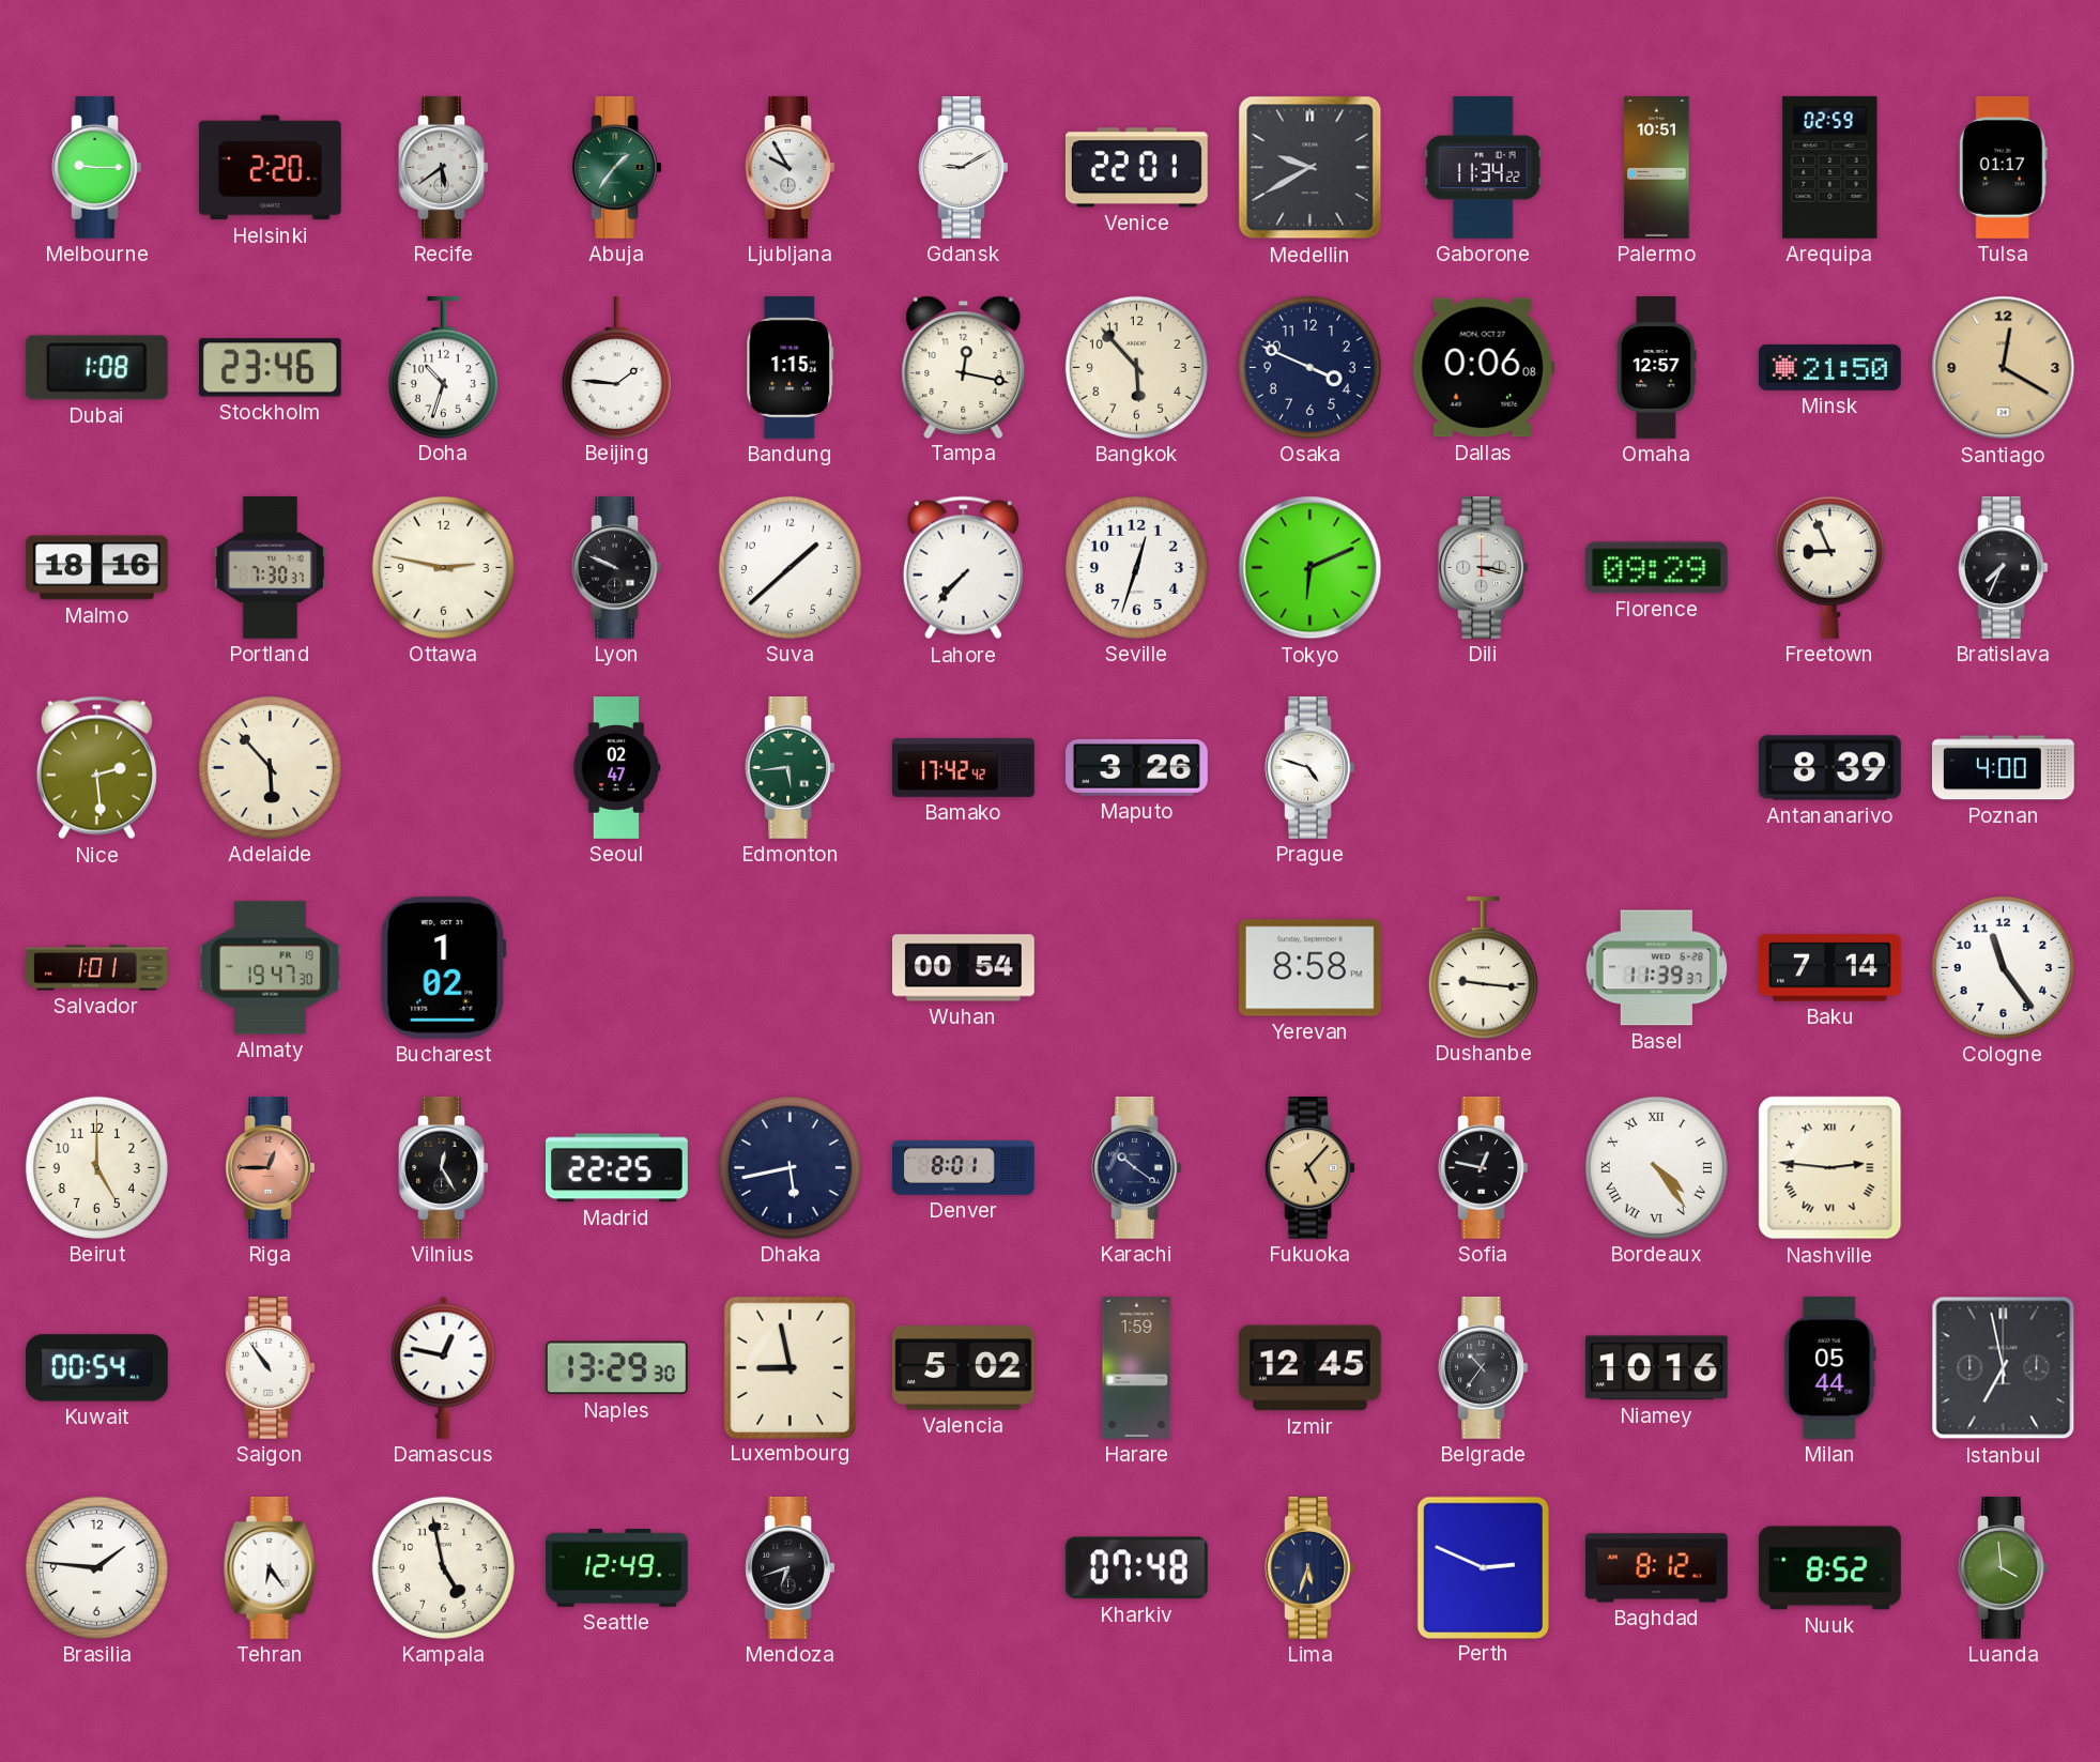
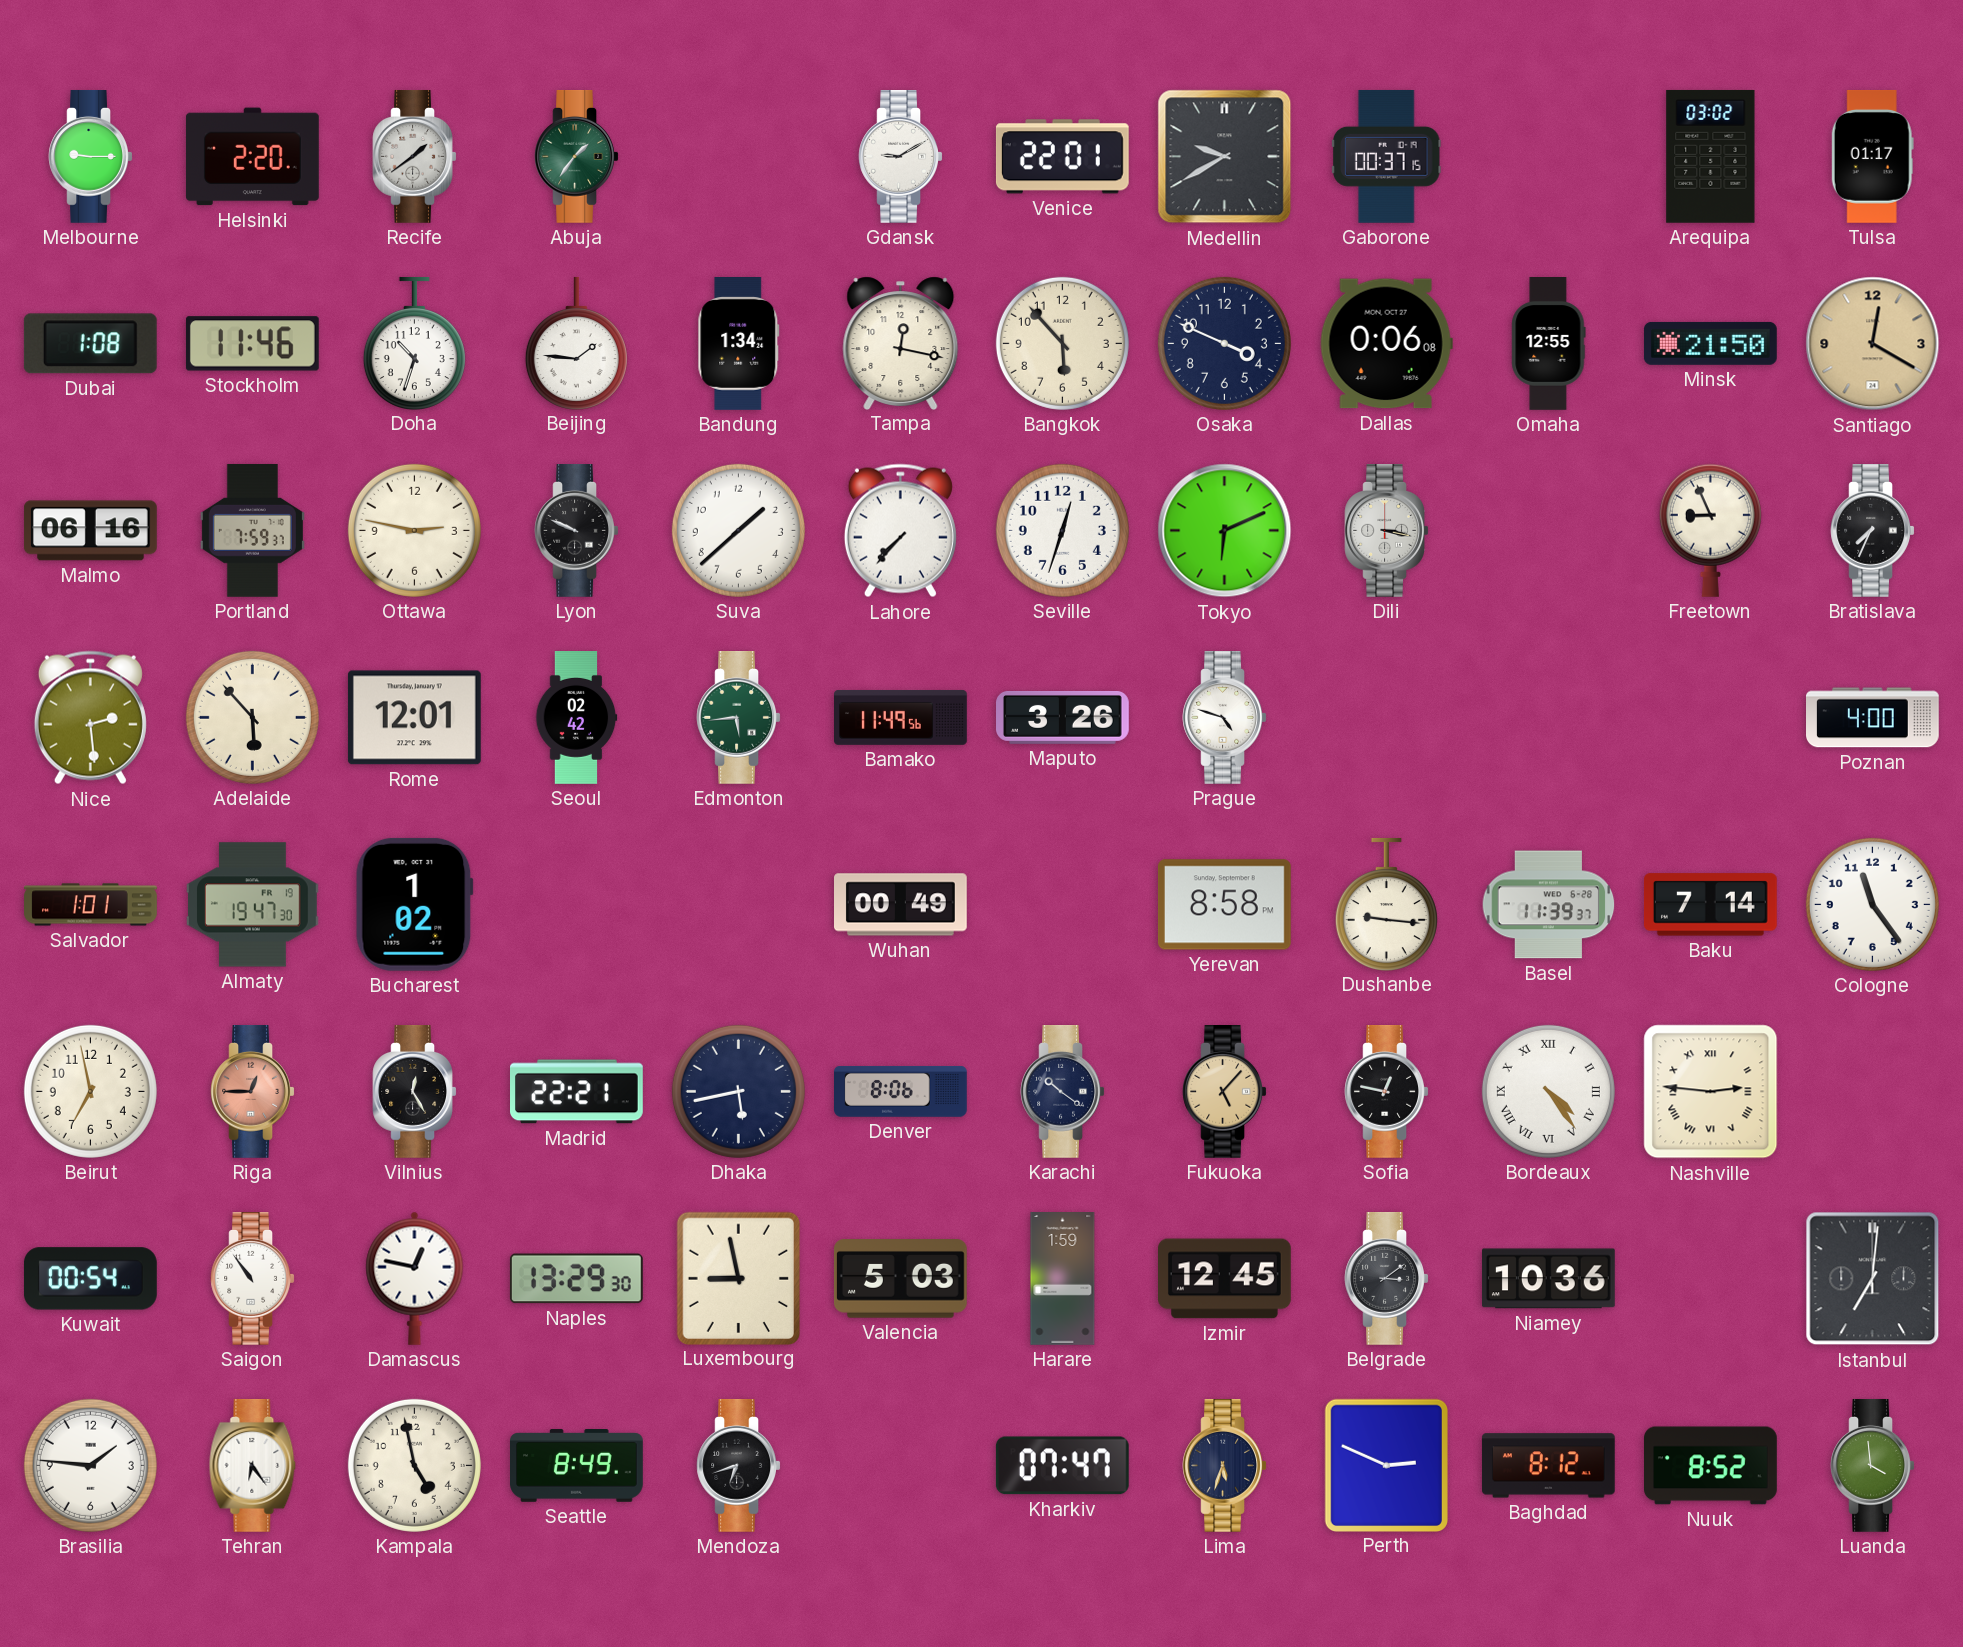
Recife: 5:39 -> 1:39 (415, 157)
Ljubljana: 9:55 -> none (791, 168)
Gaborone: 11:34 -> 00:37 (1386, 156)
Palermo: 10:51 -> none (1657, 168)
Arequipa: 02:59 -> 03:02 (1711, 156)
Stockholm: 23:46 -> 11:46 (252, 344)
Bandung: 1:15 -> 1:34 (739, 344)
Omaha: 12:57 -> 12:55 (1549, 344)
Malmo: 18:16 -> 06:16 (90, 531)
Portland: 7:30 -> 7:59 (252, 530)
Florence: 09:29 -> none (1656, 568)
Rome: none -> 12:01 (414, 718)
Seoul: 02:47 -> 02:42 (576, 718)
Bamako: 17:42 -> 11:49 (901, 718)
Antananarivo: 8:39 -> none (1829, 768)
Wuhan: 00:54 -> 00:49 (901, 905)
Beirut: 5:00 -> 6:58 (90, 1091)
Madrid: 22:25 -> 22:21 (577, 1092)
Denver: 8:01 -> 8:06 (901, 1092)
Valencia: 5:02 -> 5:03 (900, 1279)
Belgrade: 10:36 -> 3:09 (1387, 1279)
Niamey: 10:16 -> 10:36 (1548, 1279)
Milan: 05:44 -> none (1830, 1368)
Istanbul: 6:58 -> 7:01 (1873, 1279)
Seattle: 12:49 -> 8:49 (577, 1466)
Kharkiv: 07:48 -> 07:47 (1062, 1466)
